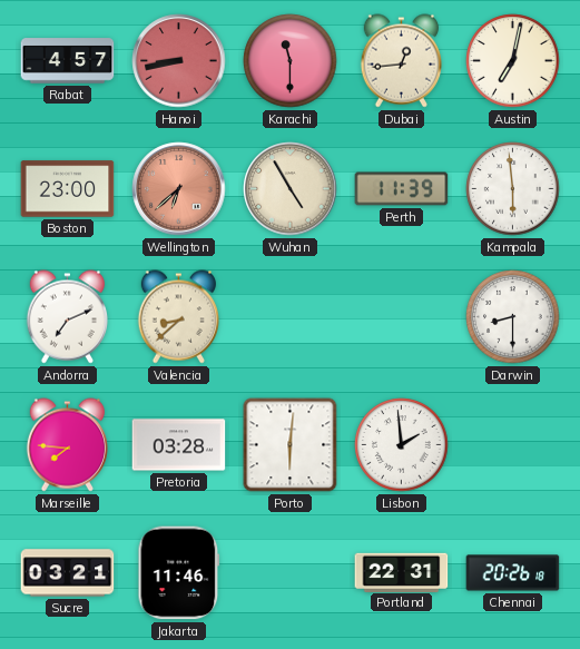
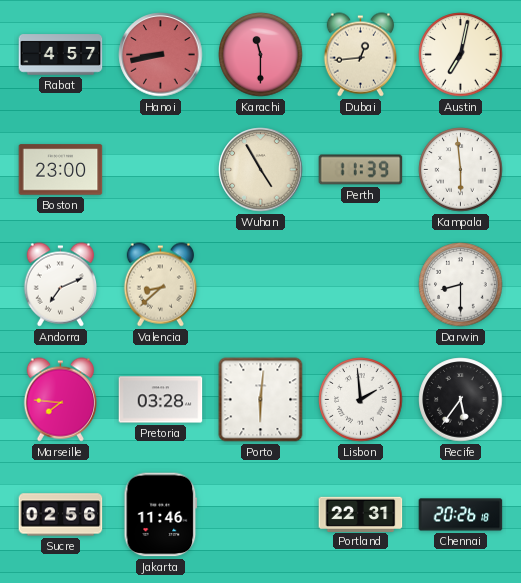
Wellington: 6:38 -> none (179, 189)
Recife: none -> 5:36 (461, 400)
Sucre: 03:21 -> 02:56 (61, 515)
